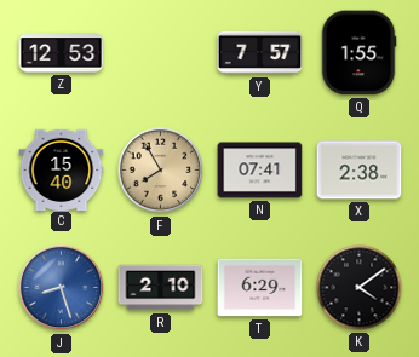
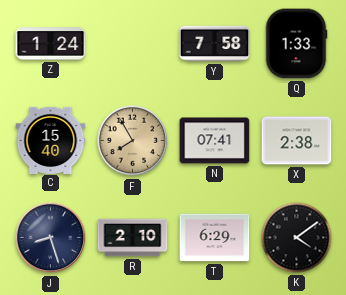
Z: 12:53 -> 1:24 (51, 44)
Y: 7:57 -> 7:58 (215, 44)
Q: 1:55 -> 1:33 (296, 44)
J dial: blue -> navy (51, 238)
